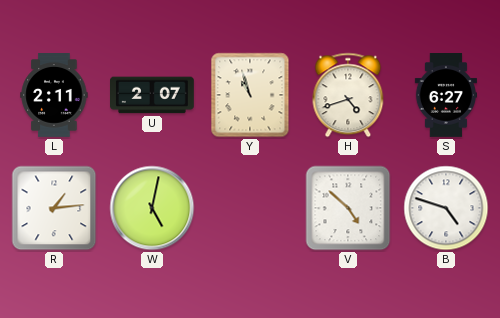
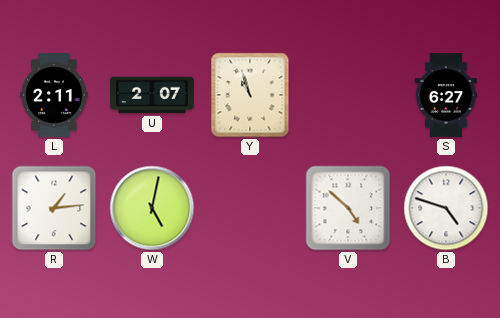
H: 4:42 -> none (348, 95)
